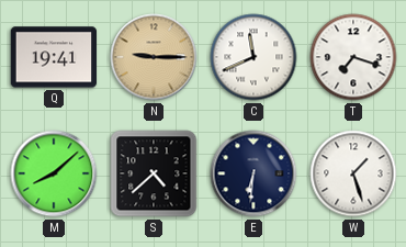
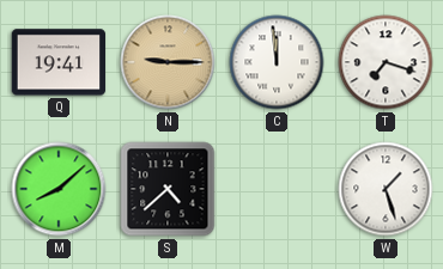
C: 11:41 -> 11:59 (277, 62)
E: 6:31 -> none (253, 173)
